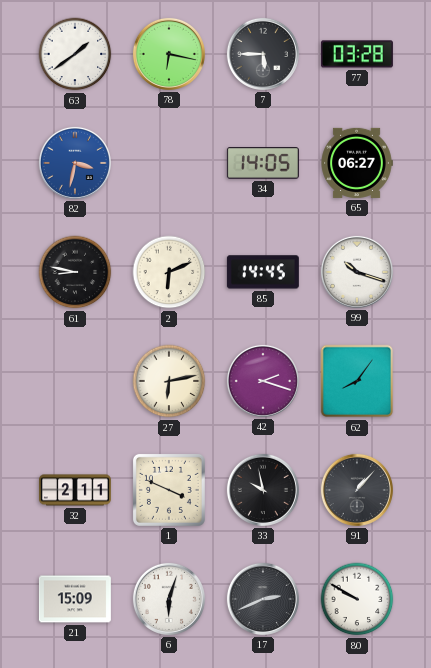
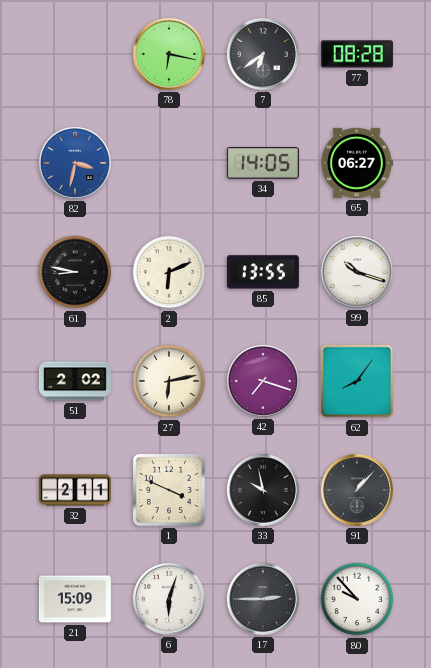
63: 1:39 -> none (75, 54)
7: 5:45 -> 6:39 (263, 54)
77: 03:28 -> 08:28 (357, 54)
85: 14:45 -> 13:55 (263, 272)
51: none -> 2:02 (75, 381)
42: 2:18 -> 7:18 (263, 381)
17: 2:41 -> 2:45 (263, 599)
80: 9:50 -> 9:53 (357, 599)
